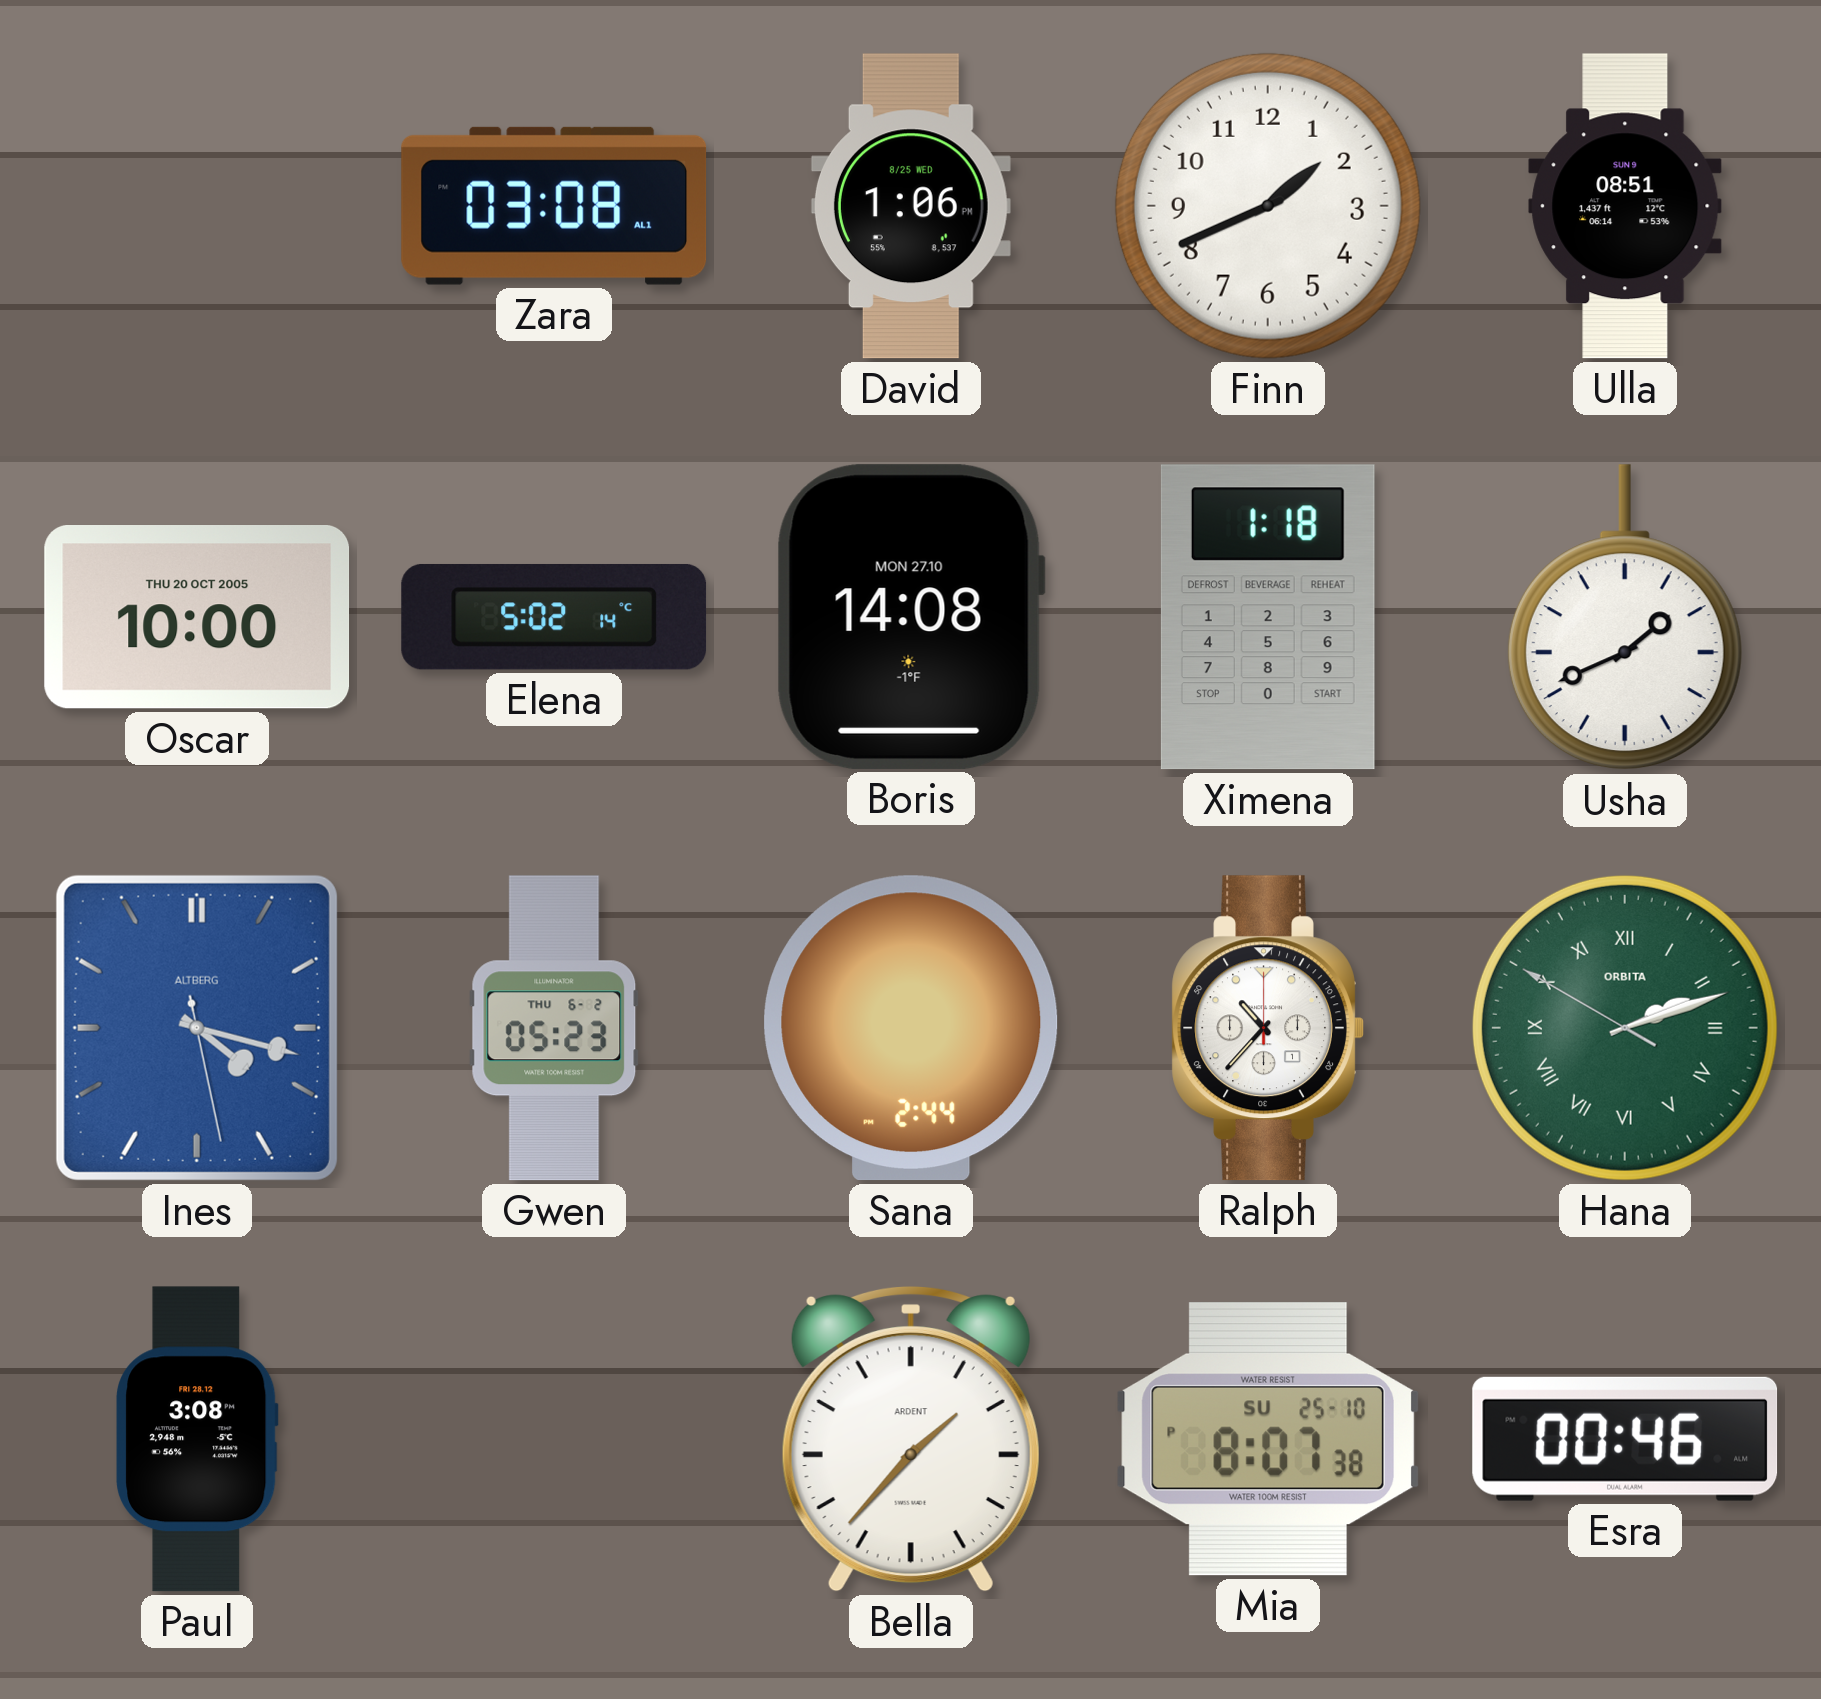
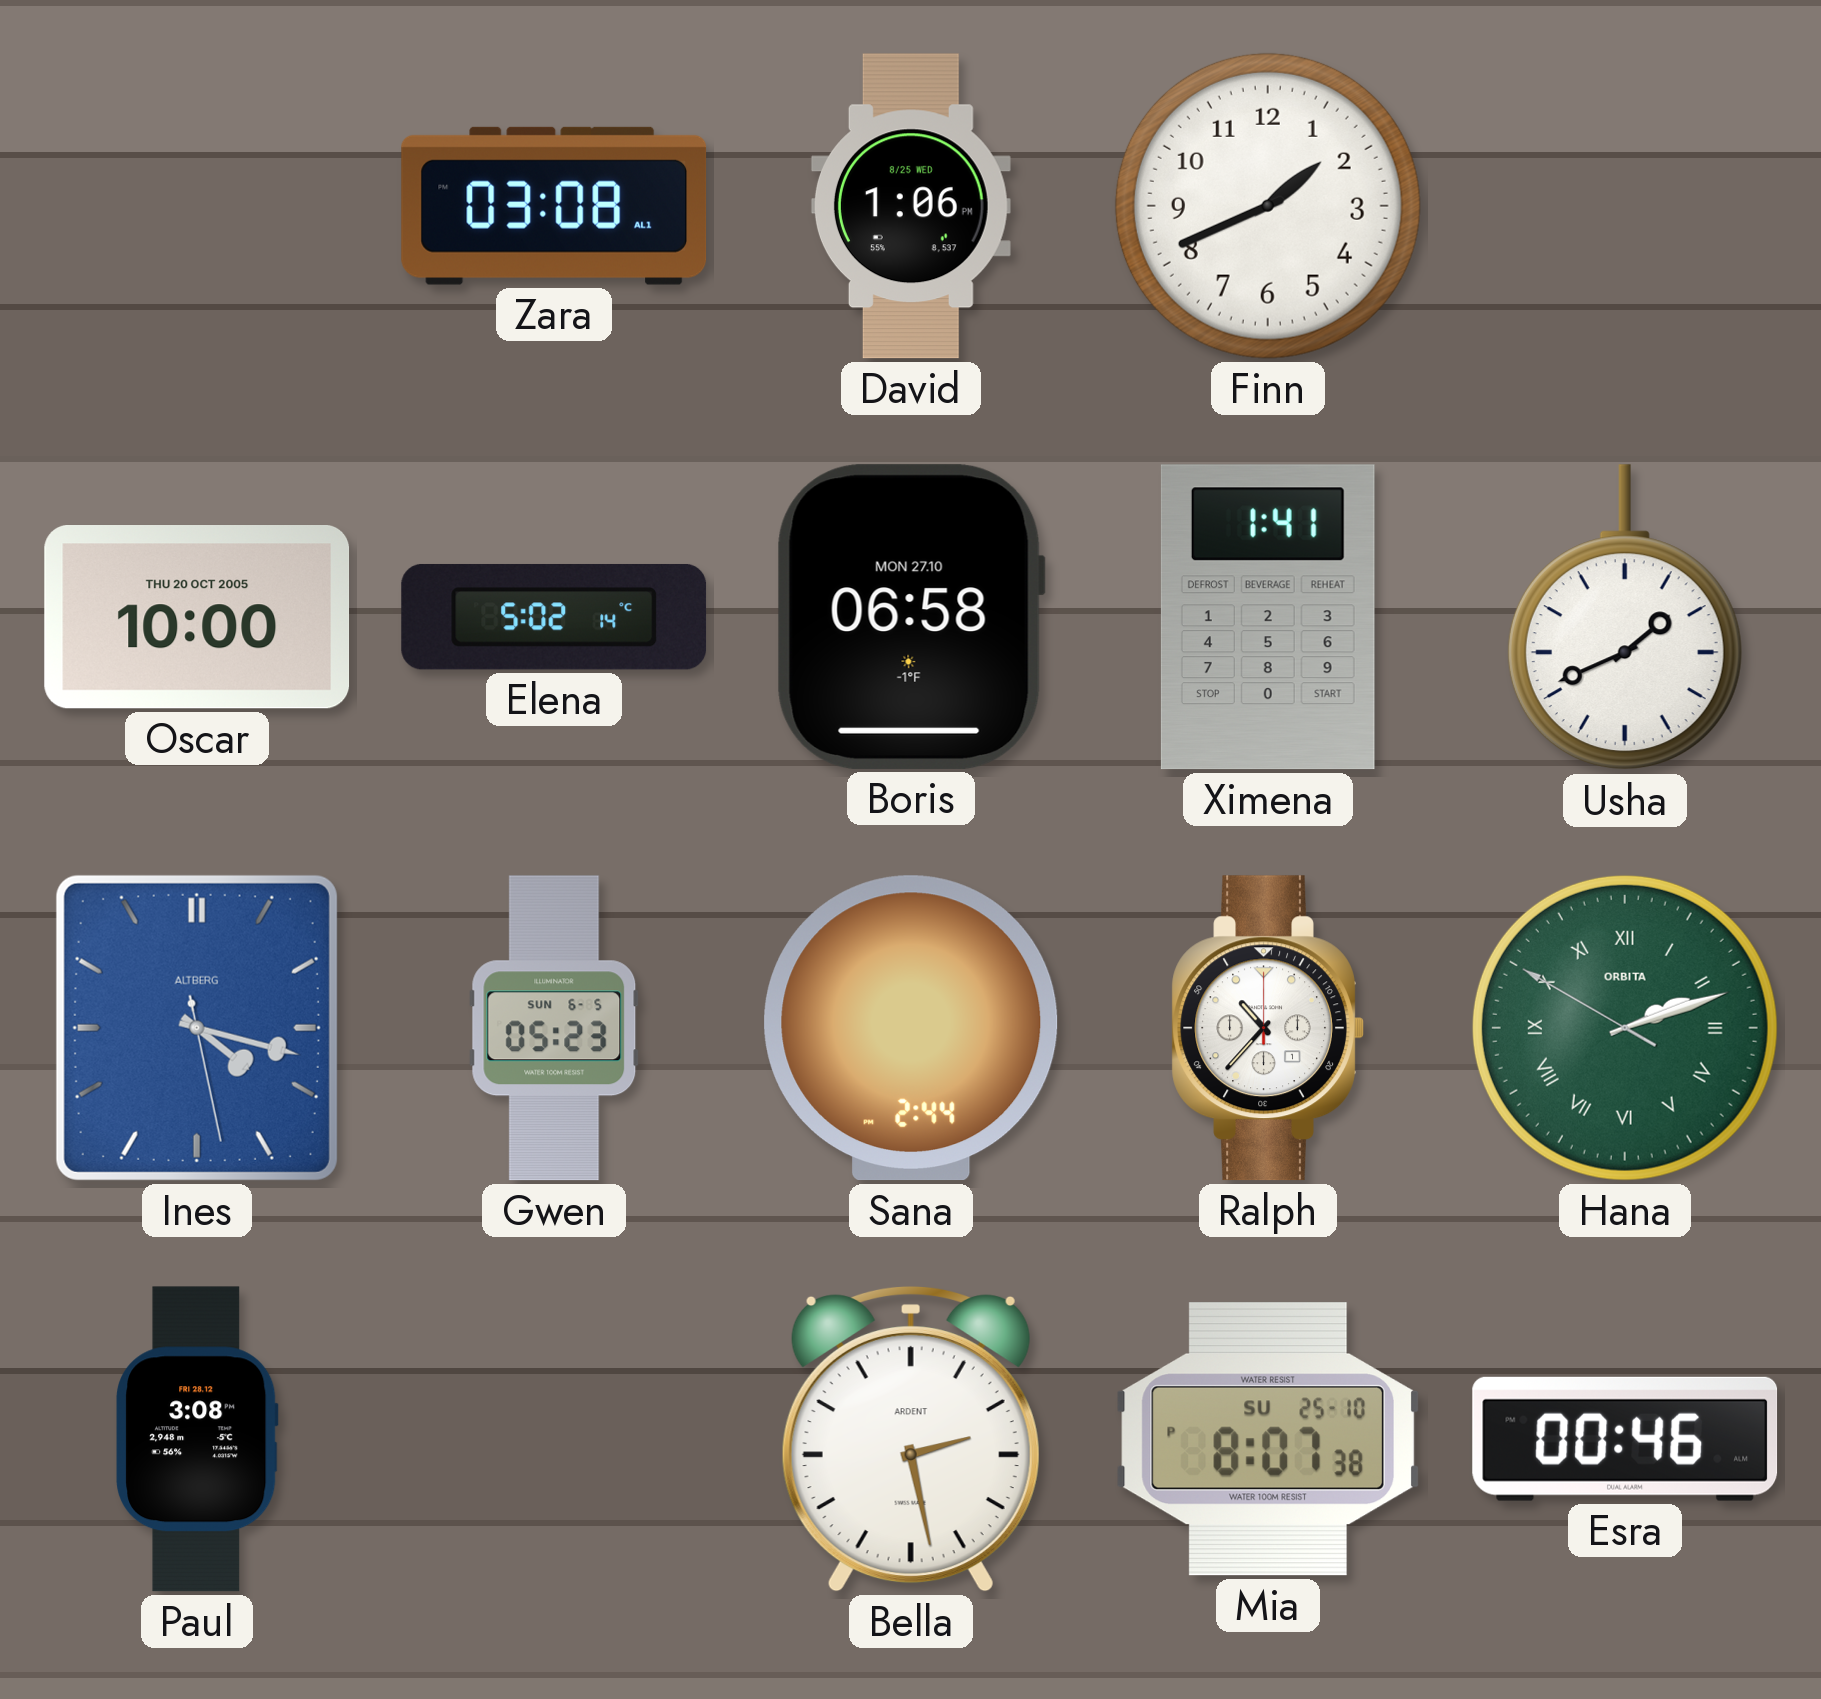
Ulla: 08:51 -> none (1625, 206)
Boris: 14:08 -> 06:58 (911, 617)
Ximena: 1:18 -> 1:41 (1268, 617)
Gwen date: THU 6-2 -> SUN 6-5 (554, 1028)
Bella: 1:37 -> 2:28 (911, 1439)
